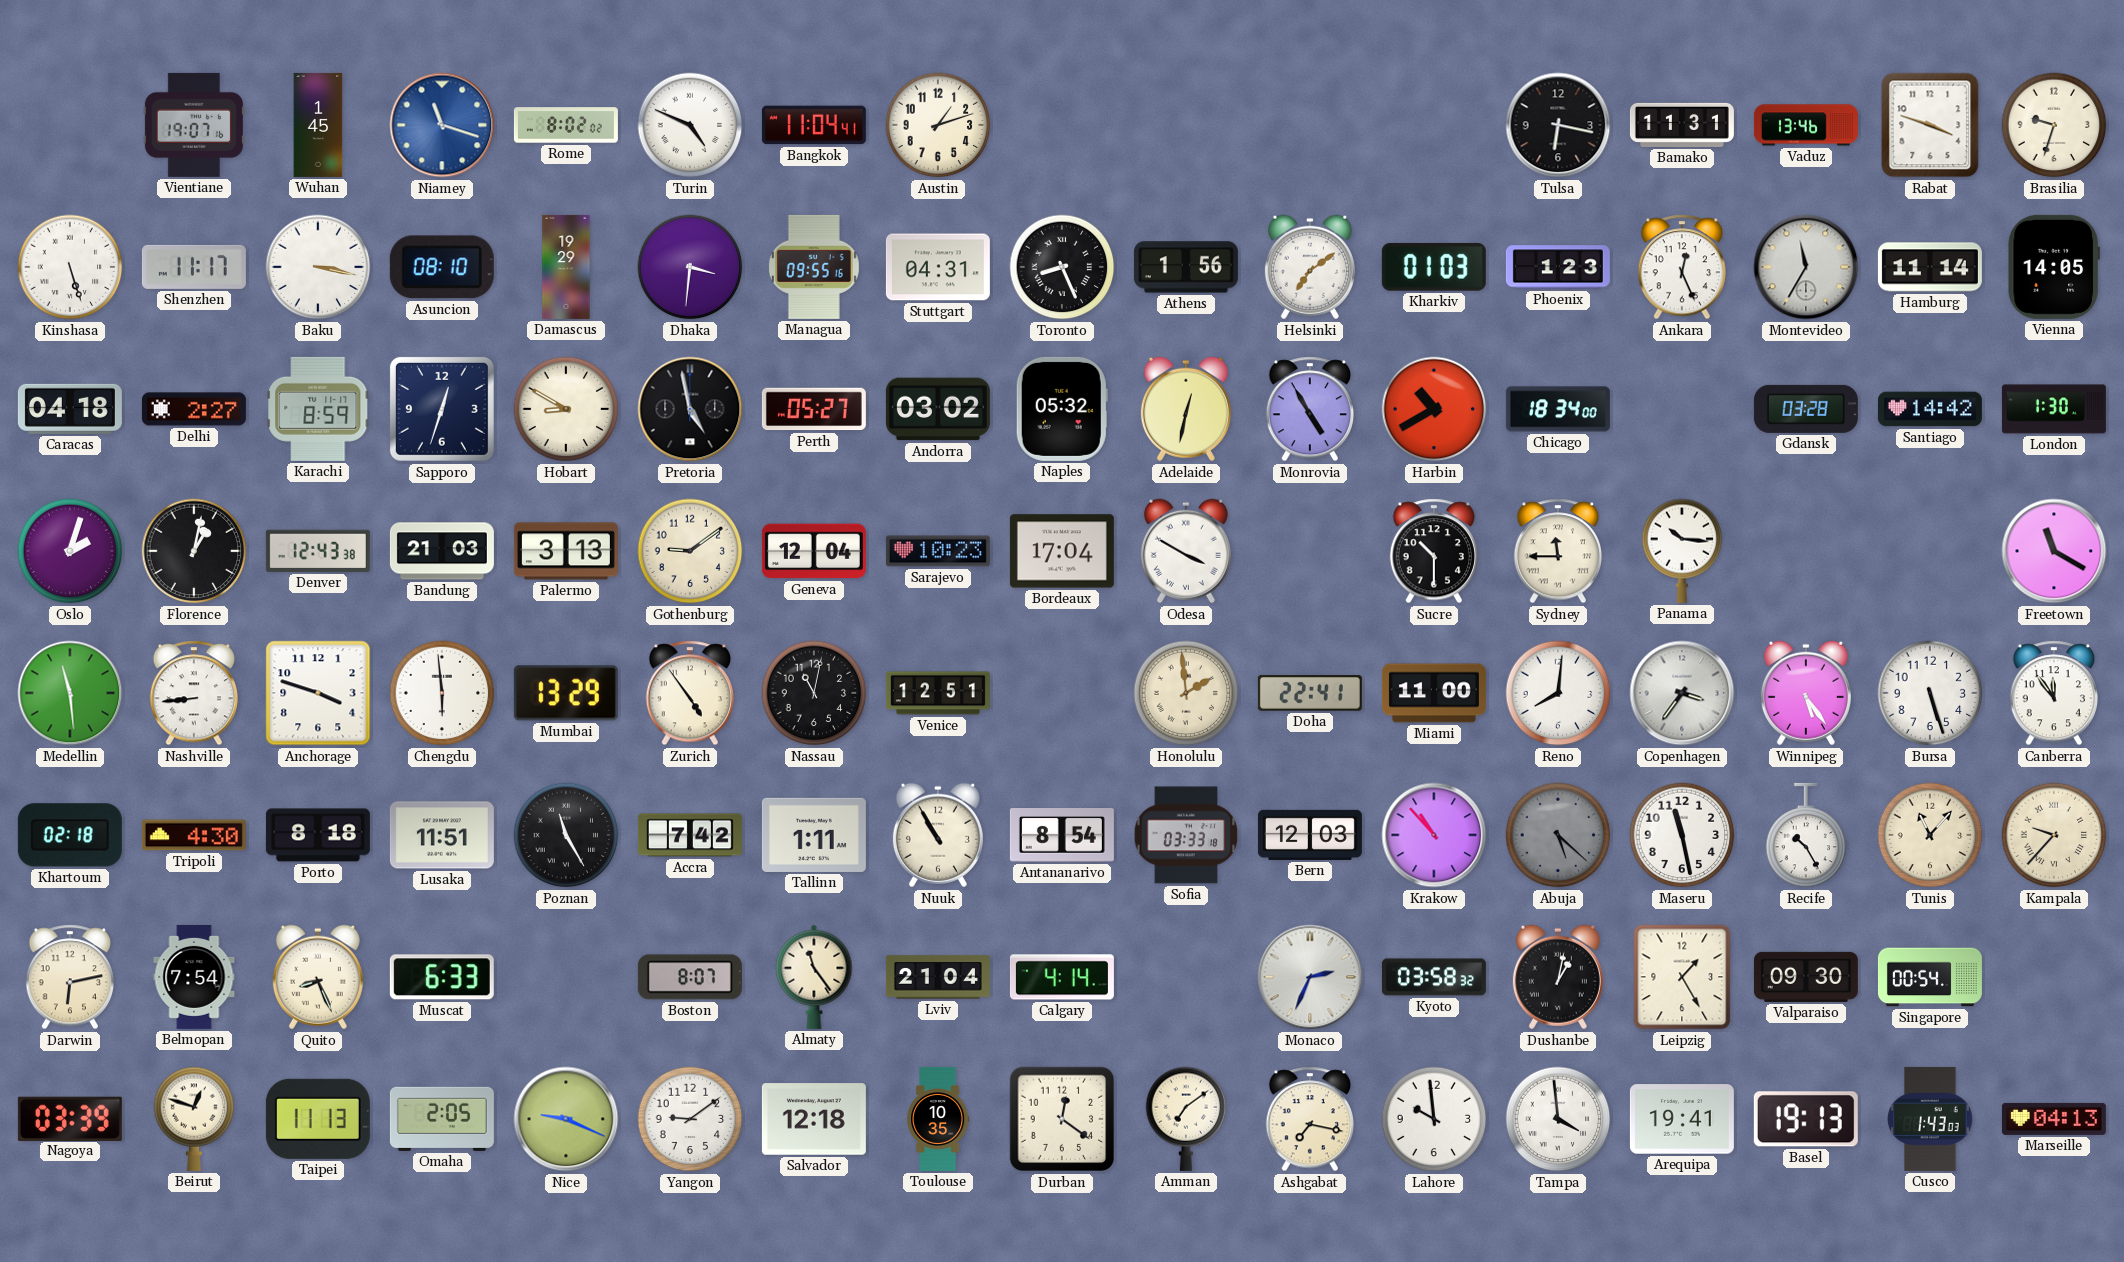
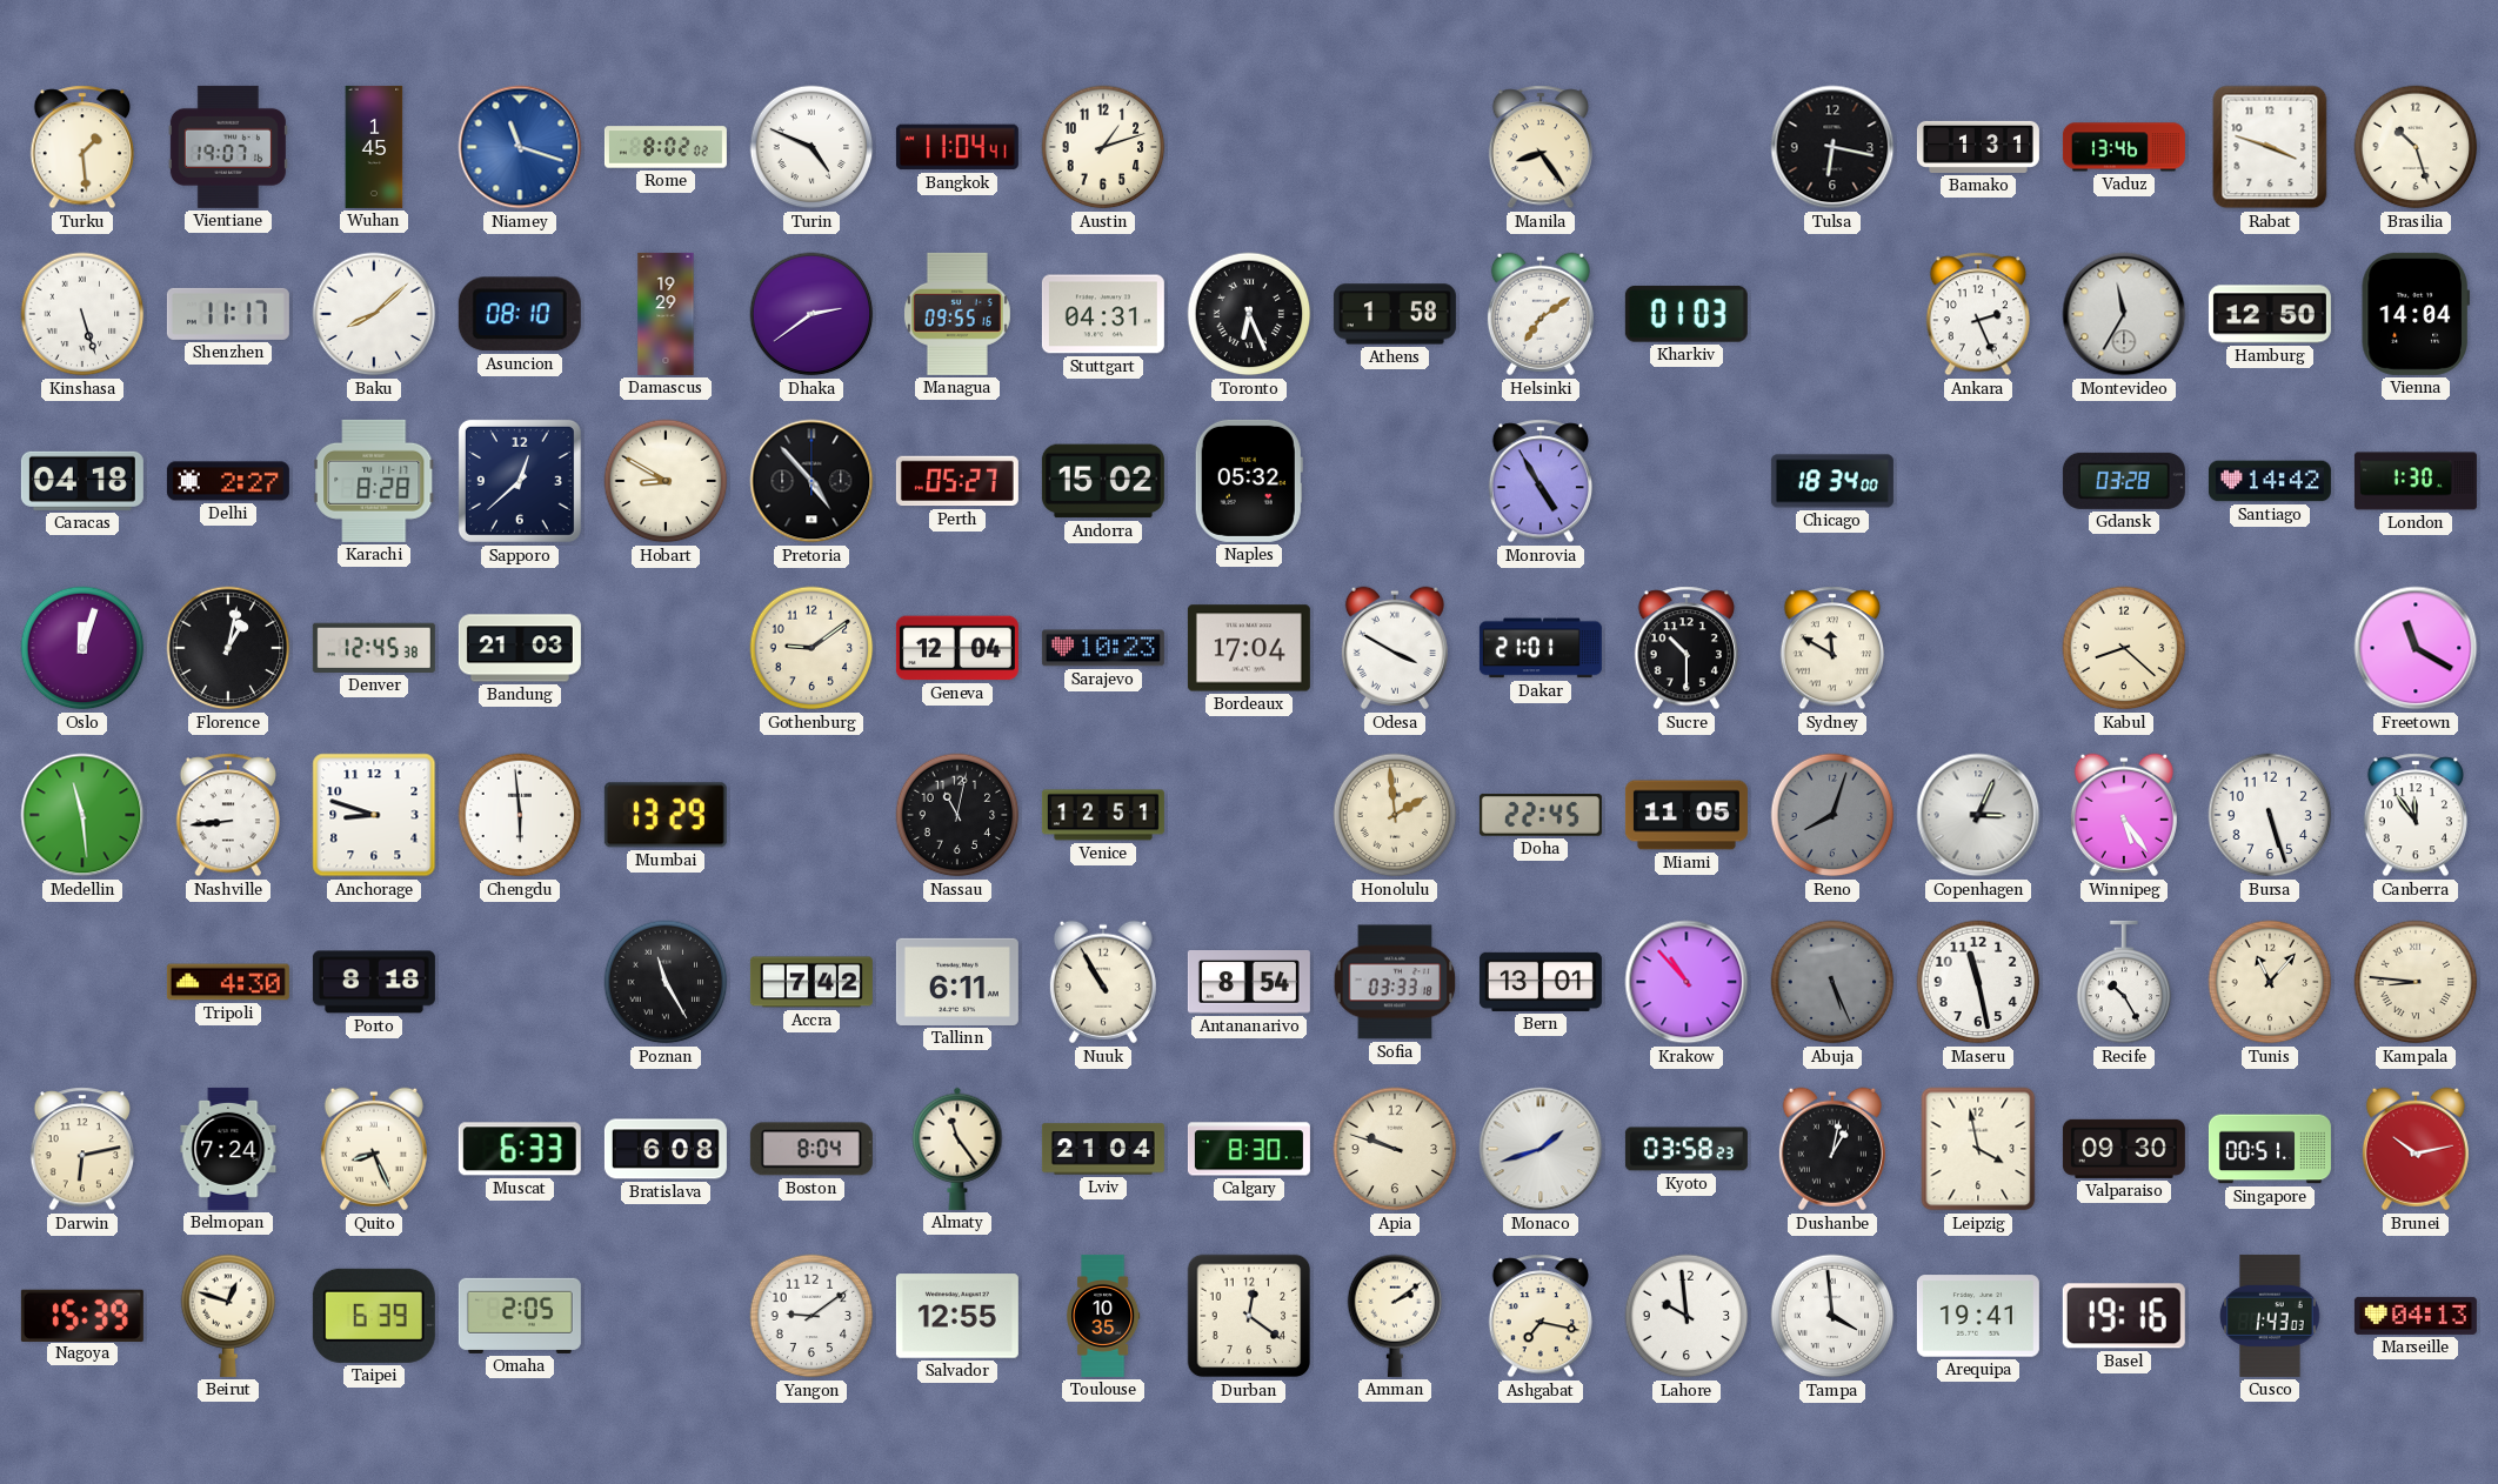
Turku: none -> 1:29 (81, 147)
Manila: none -> 8:24 (1539, 147)
Bamako: 11:31 -> 1:31 (1978, 147)
Brasilia: 9:33 -> 10:27 (2416, 147)
Baku: 3:17 -> 8:08 (374, 314)
Dhaka: 3:31 -> 2:39 (811, 314)
Toronto: 8:26 -> 6:26 (1249, 314)
Athens: 1:56 -> 1:58 (1395, 314)
Phoenix: 1:23 -> none (1558, 267)
Ankara: 12:26 -> 2:26 (1977, 314)
Hamburg: 11:14 -> 12:50 (2270, 314)
Vienna: 14:05 -> 14:04 (2416, 314)
Karachi: 8:59 -> 8:28 (374, 481)
Sapporo: 12:33 -> 12:38 (520, 481)
Pretoria: 4:58 -> 4:53 (811, 481)
Andorra: 03:02 -> 15:02 (1103, 481)
Adelaide: 12:32 -> none (1186, 409)
Harbin: 10:40 -> none (1434, 409)
Oslo: 2:03 -> 12:03 (82, 648)
Denver: 12:43 -> 12:45 (374, 648)
Palermo: 3:13 -> none (566, 551)
Dakar: none -> 21:01 (1541, 648)
Sydney: 11:45 -> 11:50 (1831, 648)
Panama: 10:16 -> none (1682, 551)
Kabul: none -> 8:22 (2124, 648)
Anchorage: 3:48 -> 8:48 (374, 815)
Zurich: 4:54 -> none (689, 693)
Doha: 22:41 -> 22:45 (1541, 815)
Miami: 11:00 -> 11:05 (1687, 815)
Reno: 8:01 -> 8:03 (1832, 815)
Reno dial: white -> grey (1832, 815)
Copenhagen: 3:36 -> 3:04 (1978, 815)
Khartoum: 02:18 -> none (70, 835)
Lusaka: 11:51 -> none (442, 835)
Tallinn: 1:11 -> 6:11 (957, 982)
Bern: 12:03 -> 13:01 (1541, 982)
Abuja: 5:22 -> 5:26 (1832, 982)
Kampala: 9:37 -> 8:46 (2416, 982)
Belmopan: 7:54 -> 7:24 (228, 1149)
Bratislava: none -> 6:08 (666, 1149)
Boston: 8:07 -> 8:04 (811, 1149)
Calgary: 4:14 -> 8:30 (1249, 1149)
Apia: none -> 9:48 (1395, 1149)
Monaco: 2:34 -> 1:42 (1541, 1149)
Kyoto: 03:58:32 -> 03:58:23 (1687, 1149)
Leipzig: 1:25 -> 3:58 (1978, 1149)
Singapore: 00:54 -> 00:51 (2270, 1149)
Brunei: none -> 10:13 (2416, 1149)
Nagoya: 03:39 -> 15:39 (82, 1315)
Taipei: 11:13 -> 6:39 (374, 1316)
Nice: 9:19 -> none (566, 1119)
Salvador: 12:18 -> 12:55 (957, 1316)
Amman: 7:09 -> 2:09 (1395, 1316)
Basel: 19:13 -> 19:16 (2124, 1316)
